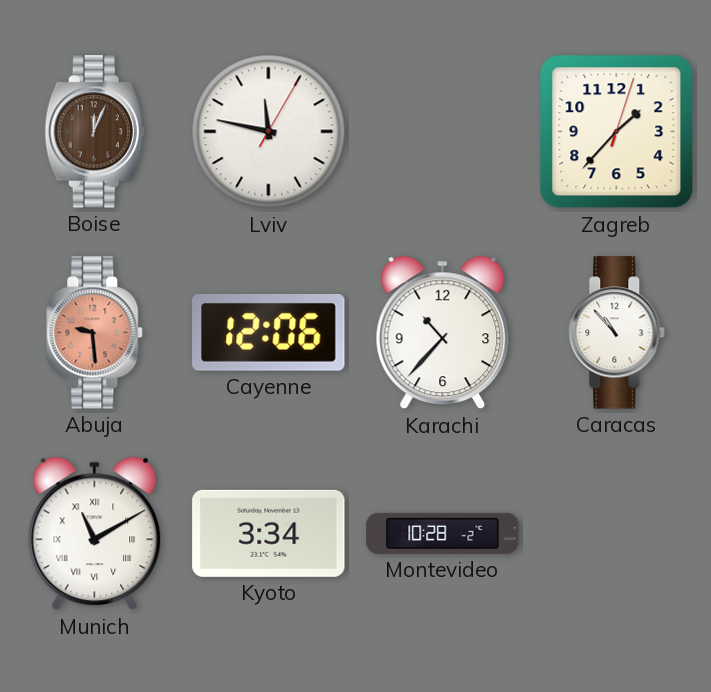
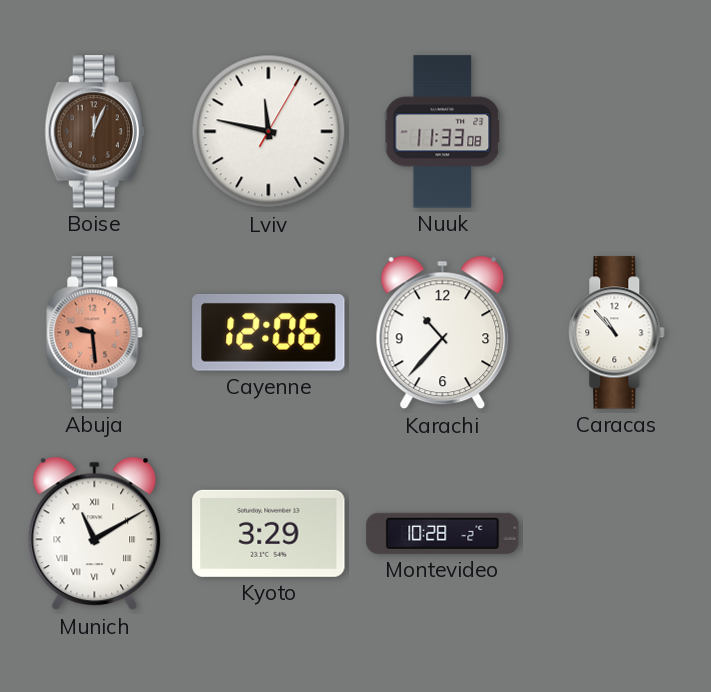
Nuuk: none -> 11:33 (443, 132)
Zagreb: 1:37 -> none (617, 132)
Kyoto: 3:34 -> 3:29 (269, 533)
